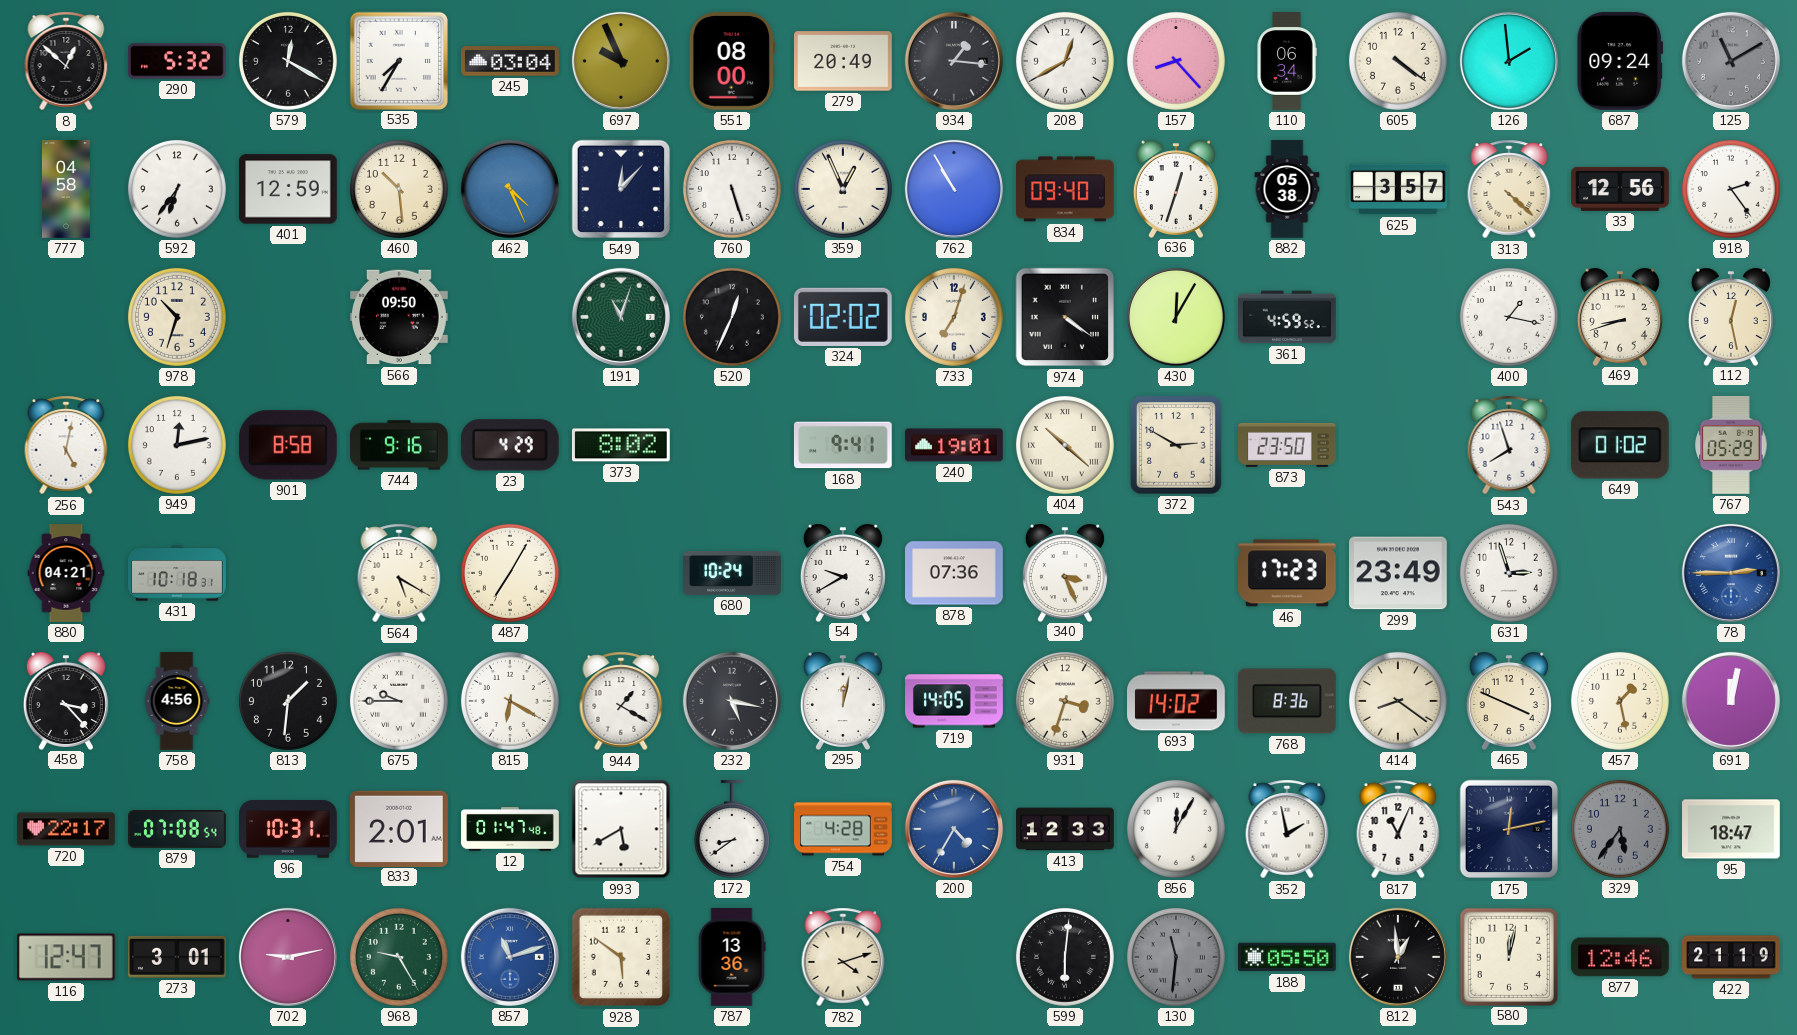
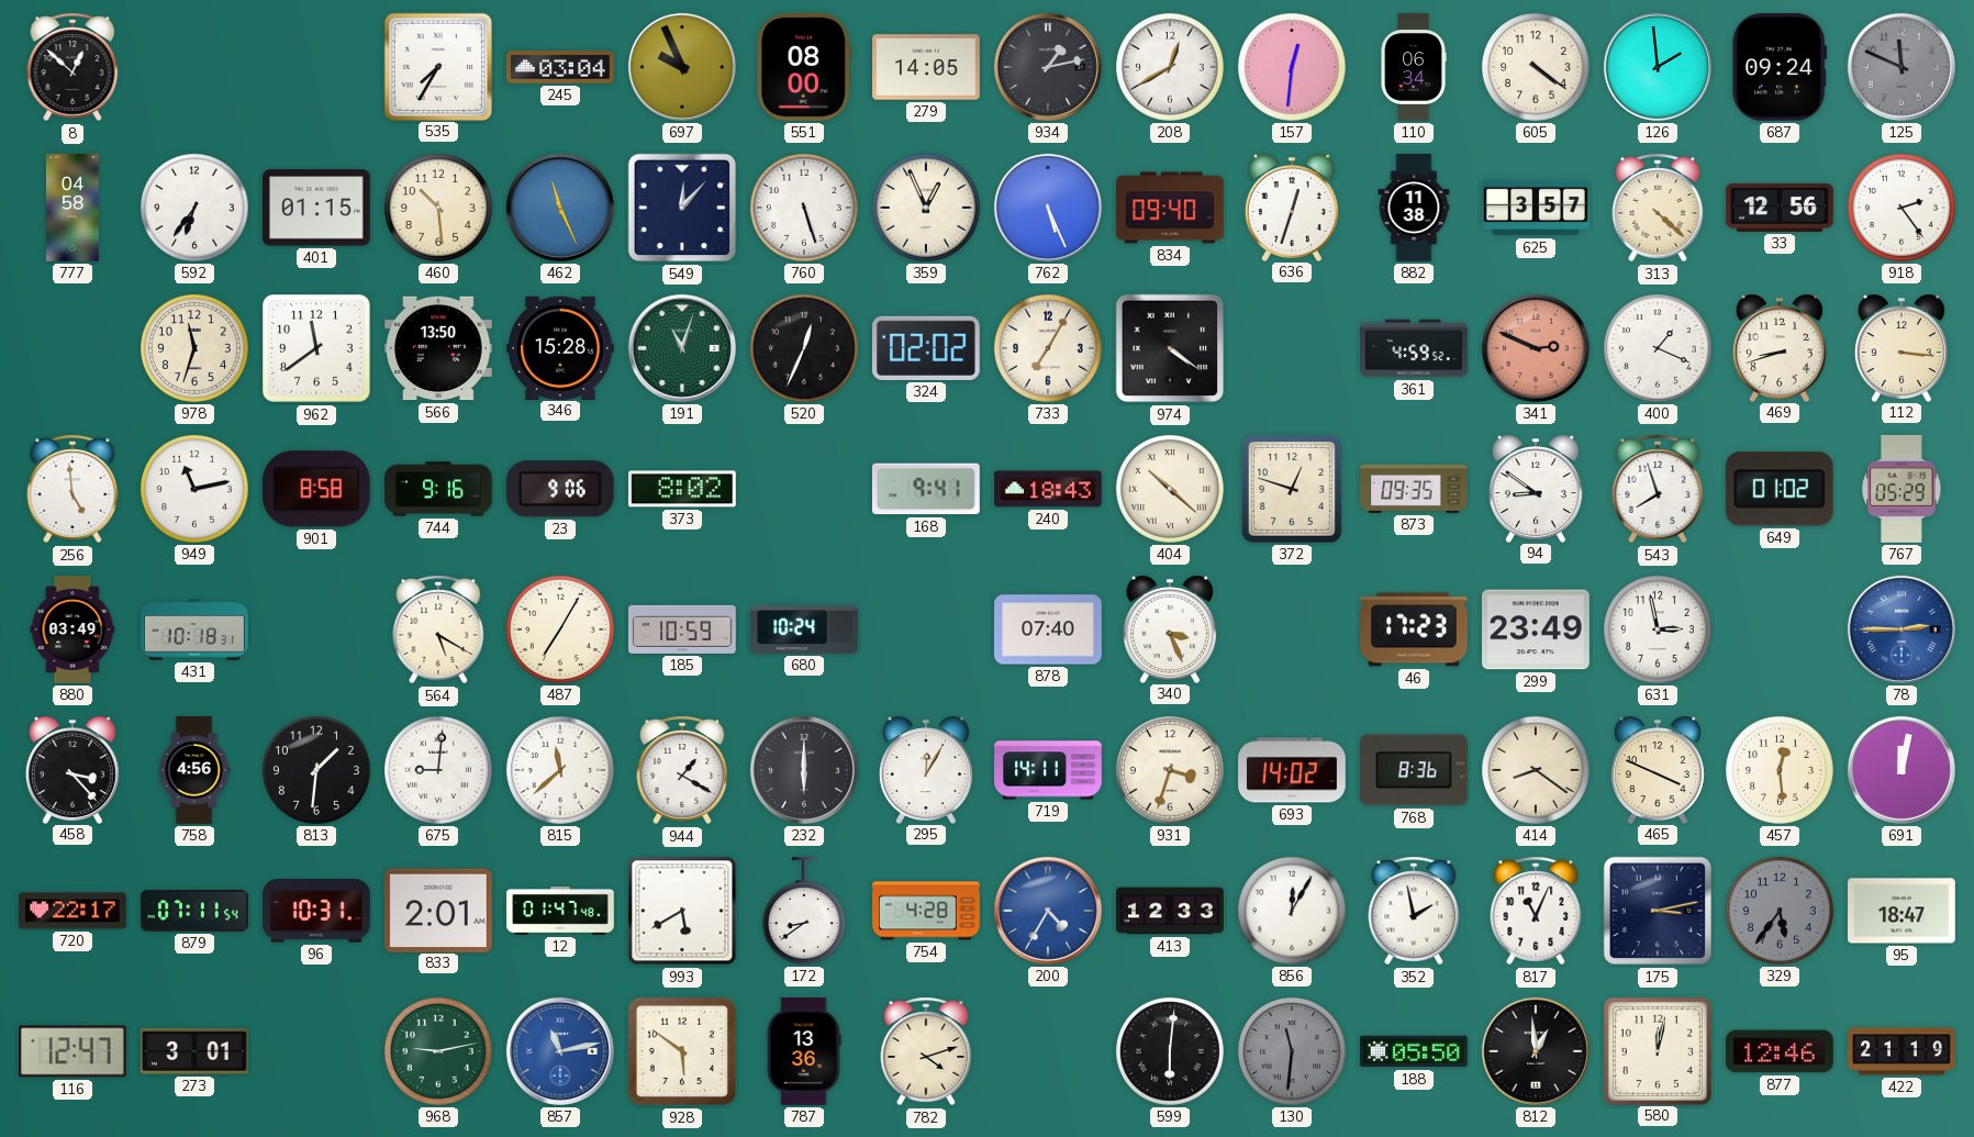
290: 5:32 -> none (178, 61)
579: 12:20 -> none (288, 61)
279: 20:49 -> 14:05 (927, 67)
934: 1:16 -> 1:13 (1048, 67)
157: 8:23 -> 12:31 (1292, 67)
125: 11:10 -> 11:49 (1901, 67)
401: 12:59 -> 01:15 (317, 208)
462: 4:26 -> 11:26 (560, 208)
762: 10:55 -> 5:26 (1048, 208)
882: 05:38 -> 11:38 (1414, 208)
978: 10:33 -> 11:33 (194, 348)
962: none -> 11:39 (317, 349)
566: 09:50 -> 13:50 (439, 348)
346: none -> 15:28 (561, 347)
733: 7:03 -> 7:05 (1048, 348)
430: 12:05 -> none (1176, 317)
341: none -> 2:49 (1536, 348)
400: 1:17 -> 1:19 (1658, 348)
112: 12:28 -> 3:16 (1901, 348)
256: 5:02 -> 4:59 (73, 489)
949: 12:13 -> 11:13 (194, 489)
23: 4:29 -> 9:06 (560, 489)
240: 19:01 -> 18:43 (1049, 489)
372: 2:50 -> 12:48 (1292, 489)
873: 23:50 -> 09:35 (1414, 489)
94: none -> 8:51 (1536, 489)
880: 04:21 -> 03:49 (73, 629)
185: none -> 10:59 (683, 629)
54: 9:40 -> none (843, 573)
878: 07:36 -> 07:40 (1049, 629)
631: 2:57 -> 2:58 (1658, 629)
675: 9:45 -> 9:01 (438, 770)
815: 6:20 -> 11:38 (560, 770)
232: 5:17 -> 6:00 (804, 770)
295: 12:02 -> 12:05 (926, 770)
719: 14:05 -> 14:11 (1048, 770)
457: 1:28 -> 12:29 (1780, 770)
879: 07:08 -> 07:11 (196, 912)
175: 12:13 -> 3:13 (1658, 911)
702: 9:13 -> none (288, 957)
968: 9:25 -> 9:13 (438, 1051)
857: 11:12 -> 11:13 (560, 1051)
